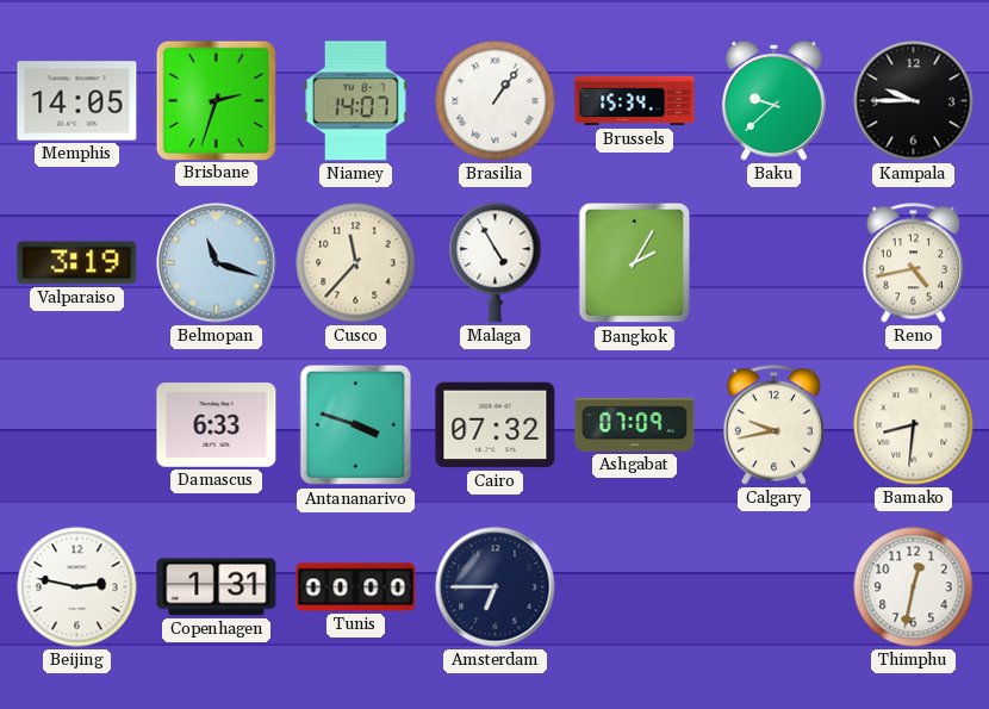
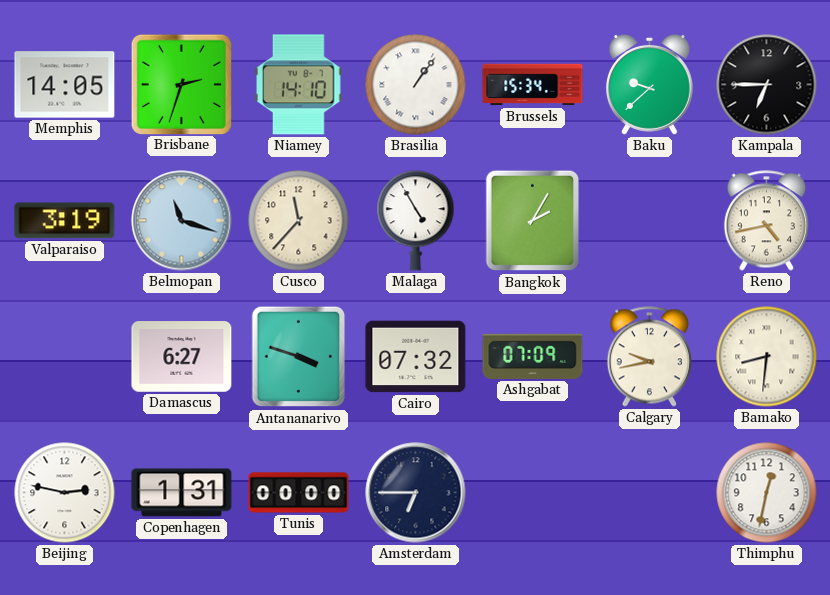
Niamey: 14:07 -> 14:10 (299, 85)
Kampala: 9:45 -> 6:45 (767, 85)
Damascus: 6:33 -> 6:27 (182, 357)
